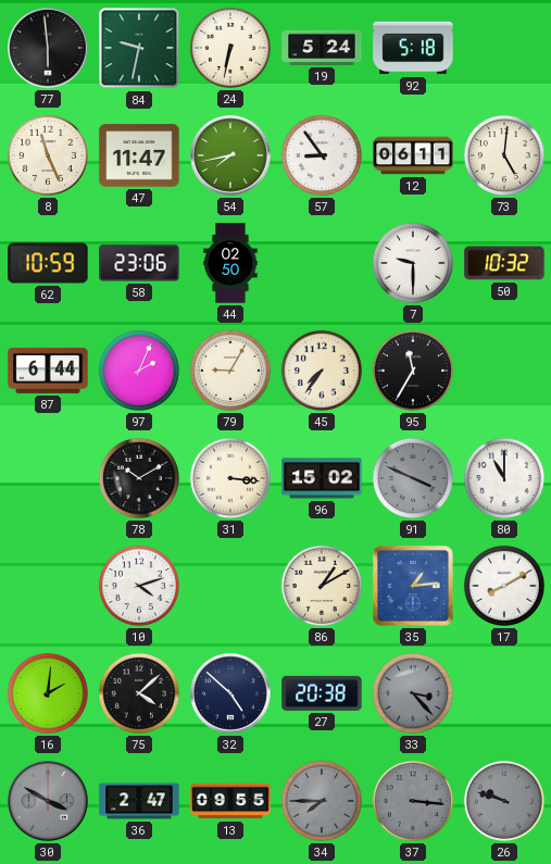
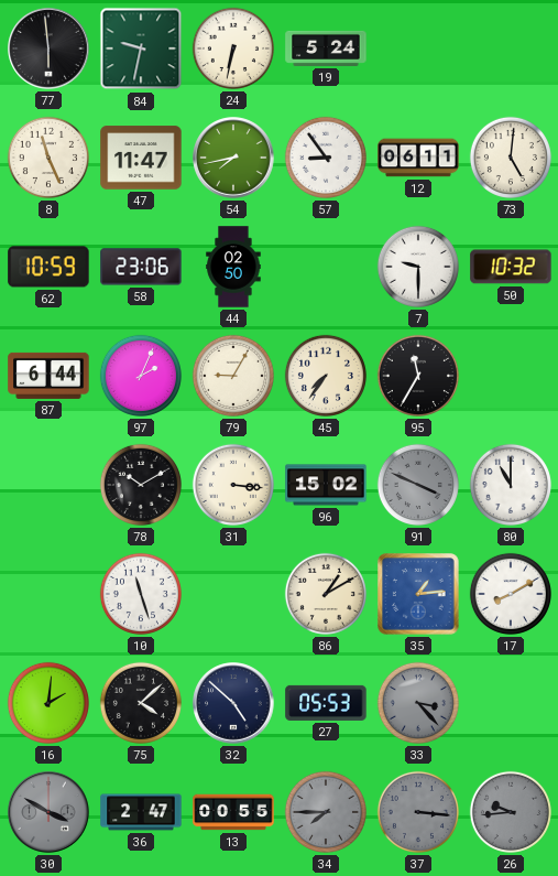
92: 5:18 -> none (413, 48)
10: 4:12 -> 11:27 (141, 594)
27: 20:38 -> 05:53 (326, 703)
13: 09:55 -> 00:55 (233, 812)
26: 9:48 -> 9:44 (511, 812)
